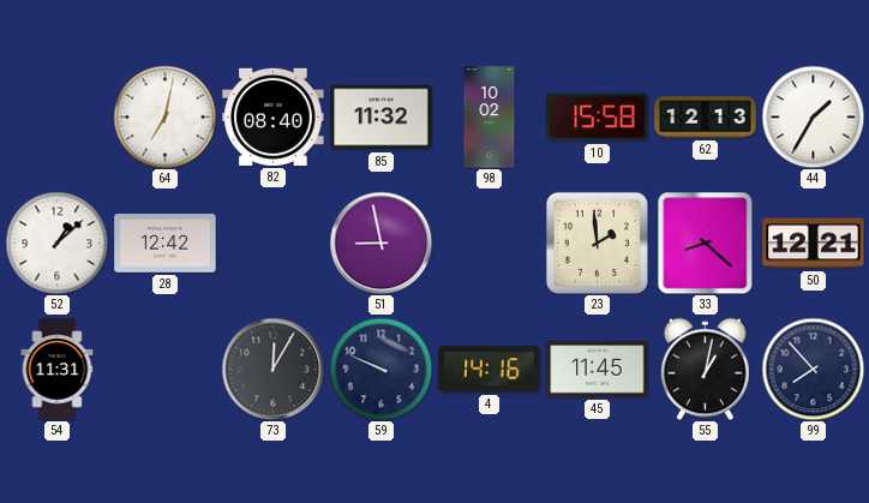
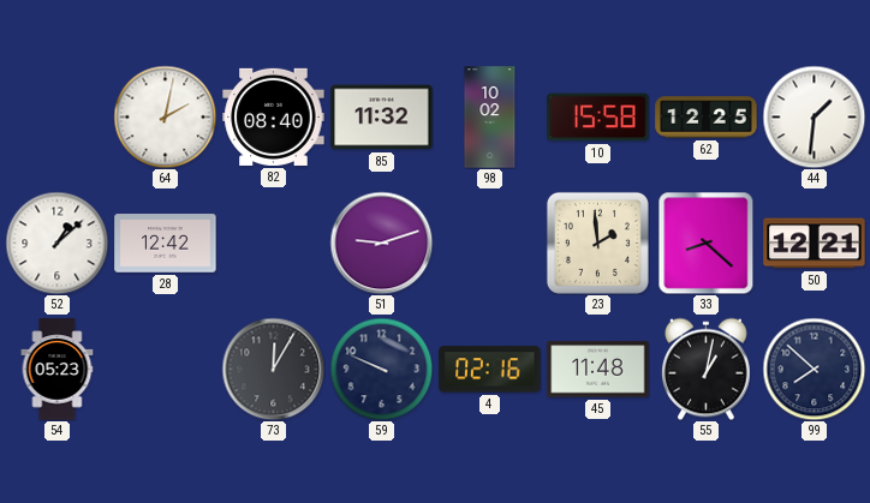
64: 7:02 -> 2:02 (165, 116)
62: 12:13 -> 12:25 (707, 118)
44: 1:35 -> 1:31 (814, 116)
51: 8:58 -> 9:12 (381, 242)
54: 11:31 -> 05:23 (58, 370)
4: 14:16 -> 02:16 (490, 370)
45: 11:45 -> 11:48 (598, 370)
99: 7:53 -> 7:52 (814, 369)
